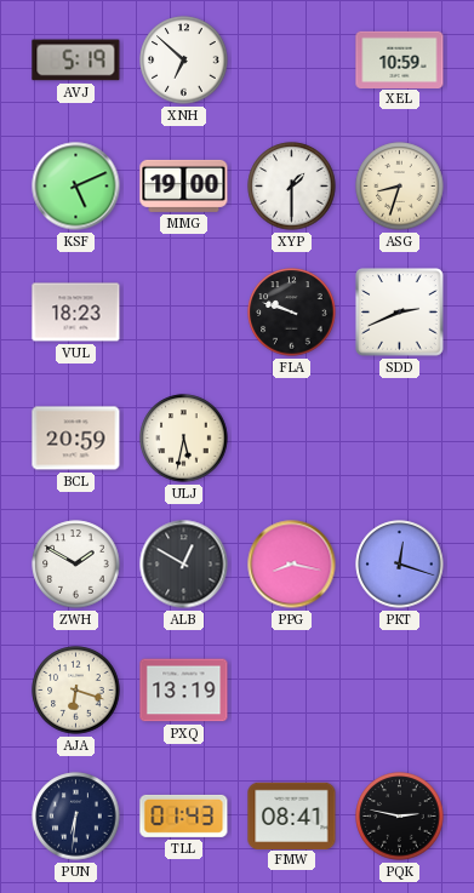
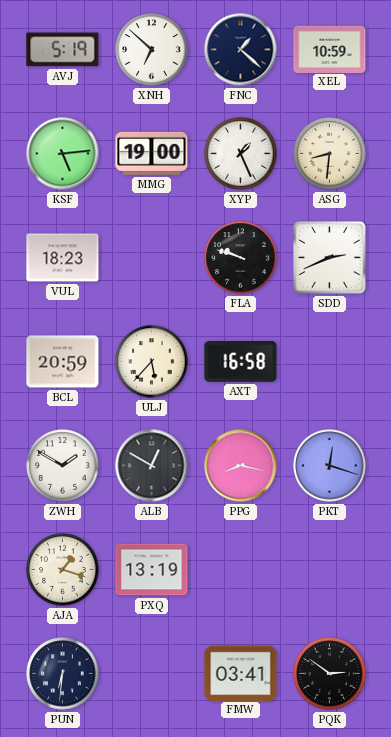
FNC: none -> 1:22 (241, 50)
KSF: 5:11 -> 5:14 (63, 154)
XYP: 1:30 -> 1:26 (241, 154)
ASG: 8:33 -> 8:31 (330, 154)
ULJ: 5:32 -> 5:37 (152, 362)
AXT: none -> 16:58 (241, 362)
AJA: 6:18 -> 1:18 (63, 570)
TLL: 01:43 -> none (184, 815)
FMW: 08:41 -> 03:41 (241, 673)
PQK: 2:47 -> 2:51 (330, 674)
